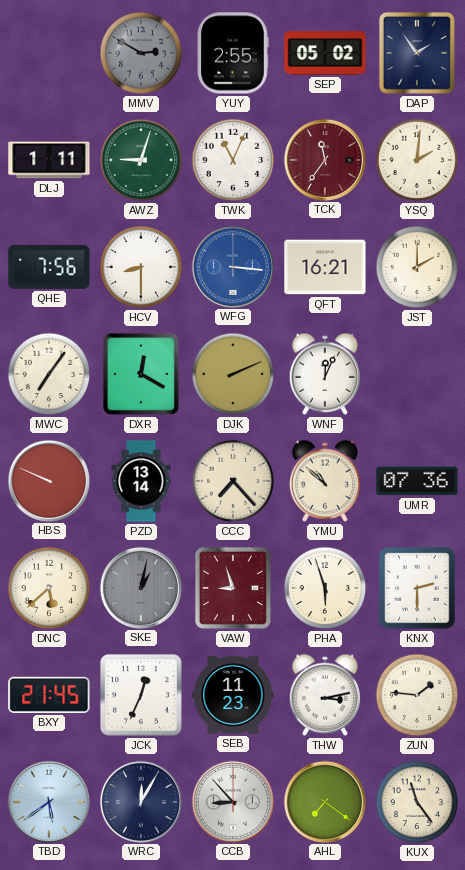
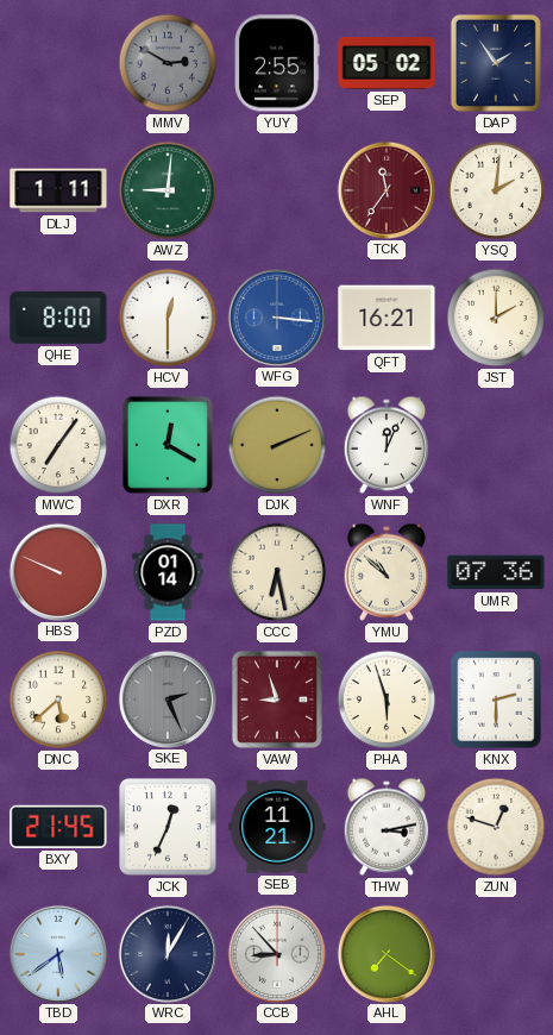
AWZ: 9:03 -> 9:01 (168, 190)
TWK: 11:04 -> none (233, 160)
QHE: 7:56 -> 8:00 (58, 318)
HCV: 8:30 -> 12:30 (168, 318)
PZD: 13:14 -> 01:14 (168, 572)
CCC: 7:23 -> 6:28 (277, 572)
SKE: 1:02 -> 2:26 (166, 698)
SEB: 11:23 -> 11:21 (277, 827)
ZUN: 1:46 -> 12:48 (496, 827)
KUX: 11:24 -> none (417, 802)
